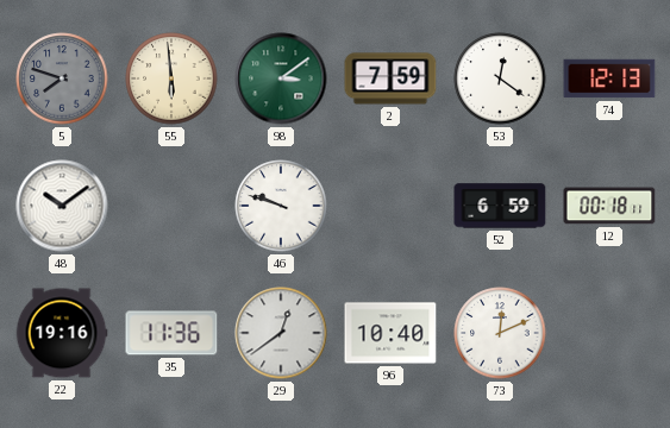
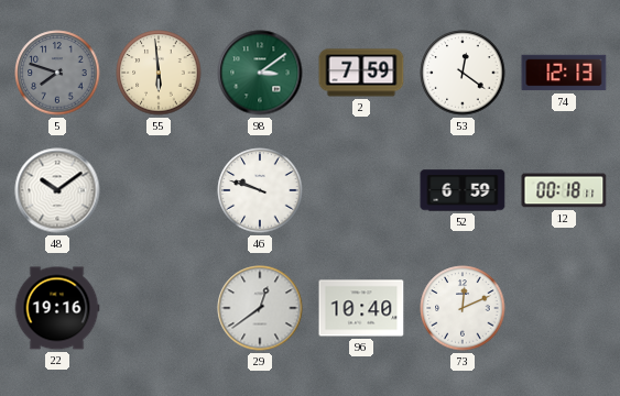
35: 11:36 -> none (171, 333)
